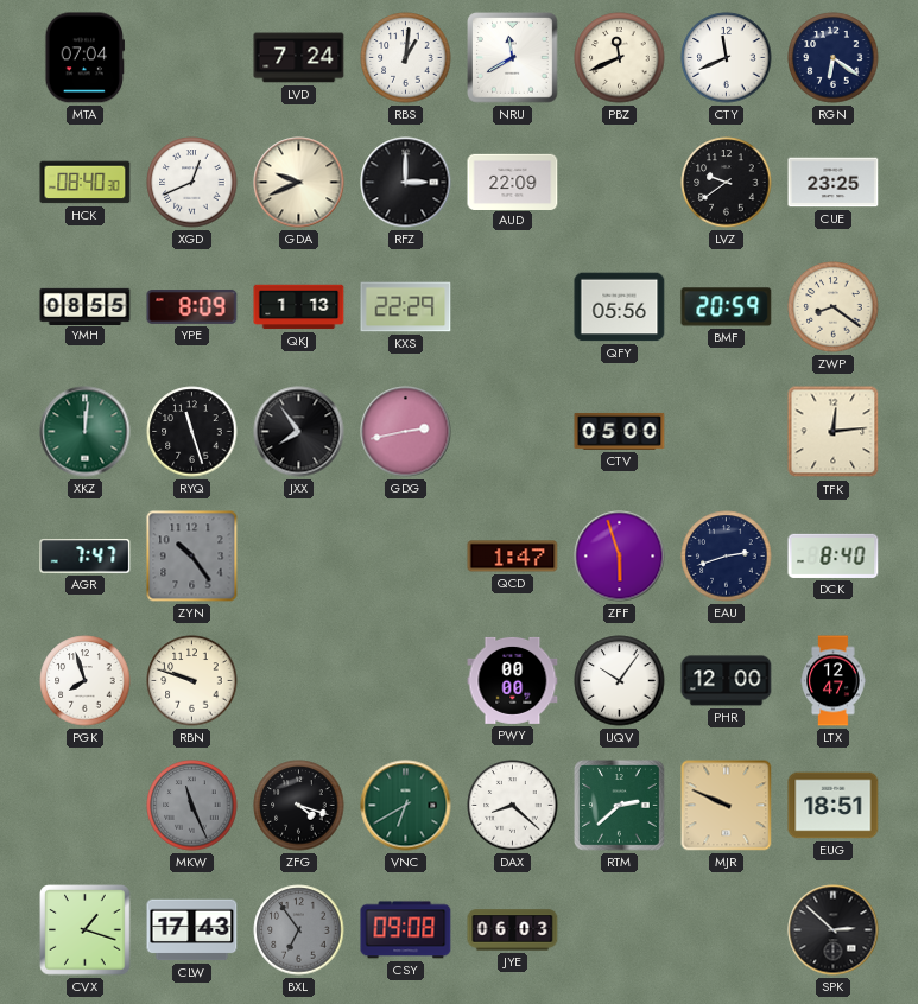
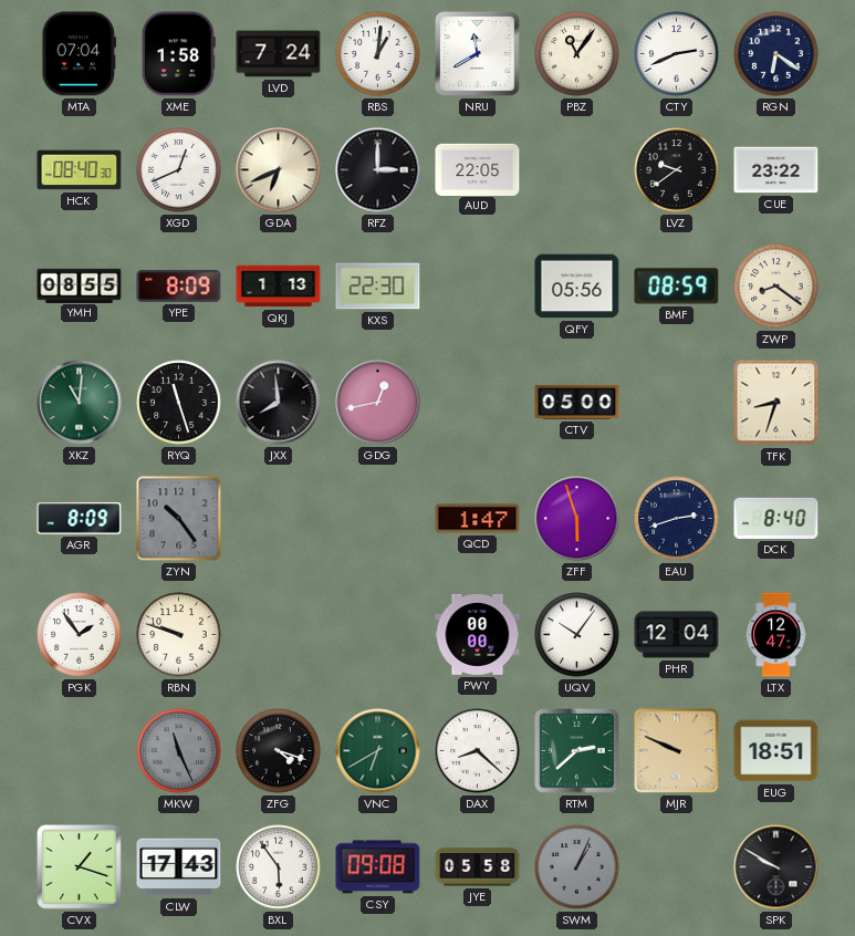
XME: none -> 1:58 (178, 54)
PBZ: 11:41 -> 11:06 (577, 54)
CTY: 11:41 -> 2:41 (677, 54)
GDA: 9:41 -> 6:41 (279, 170)
AUD: 22:09 -> 22:05 (478, 169)
CUE: 23:25 -> 23:22 (776, 170)
KXS: 22:29 -> 22:30 (378, 287)
BMF: 20:59 -> 08:59 (677, 287)
XKZ: 12:01 -> 11:01 (80, 403)
JXX: 7:54 -> 7:59 (279, 403)
GDG: 2:43 -> 12:43 (378, 403)
TFK: 12:14 -> 8:33 (776, 403)
AGR: 7:47 -> 8:09 (80, 519)
PGK: 7:57 -> 1:54 (80, 635)
PHR: 12:00 -> 12:04 (677, 635)
BXL: 6:54 -> 5:54 (279, 867)
BXL dial: grey -> white (279, 867)
JYE: 06:03 -> 05:58 (478, 867)
SWM: none -> 1:04 (577, 867)
SPK: 2:52 -> 9:50 (776, 867)
